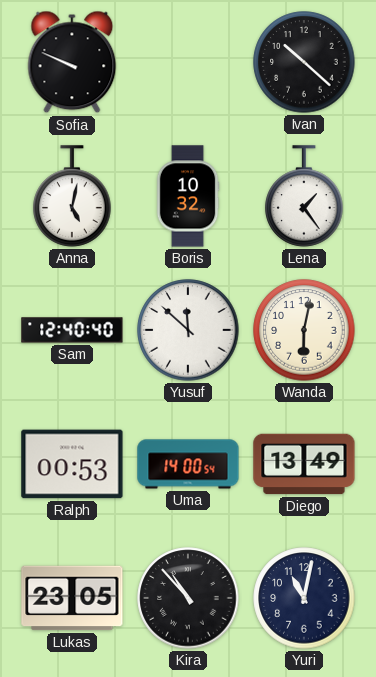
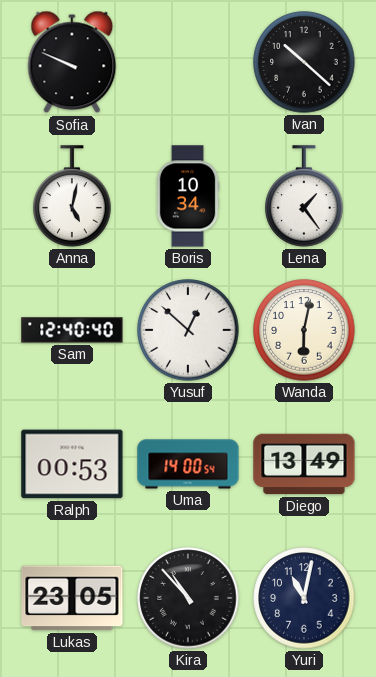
Boris: 10:32 -> 10:34 (188, 196)
Yusuf: 11:52 -> 12:52 (188, 330)
